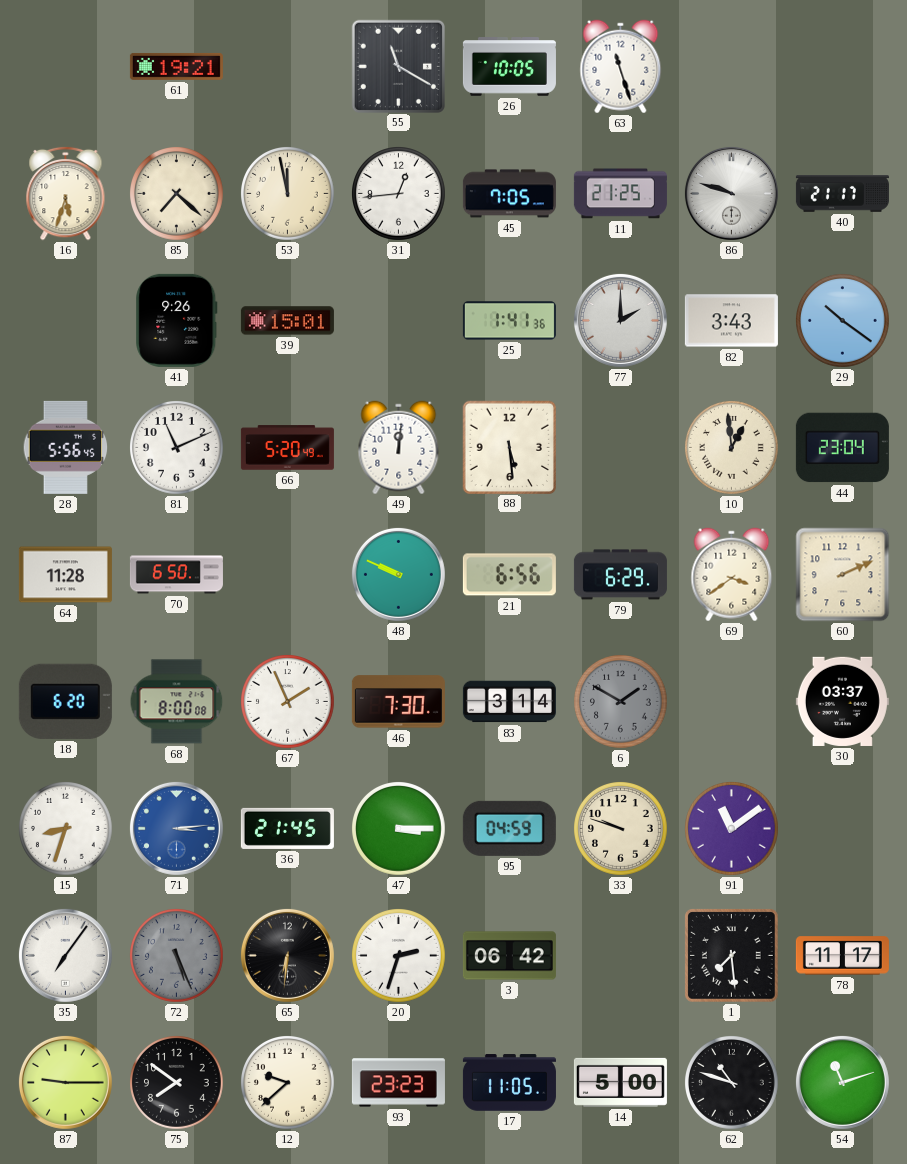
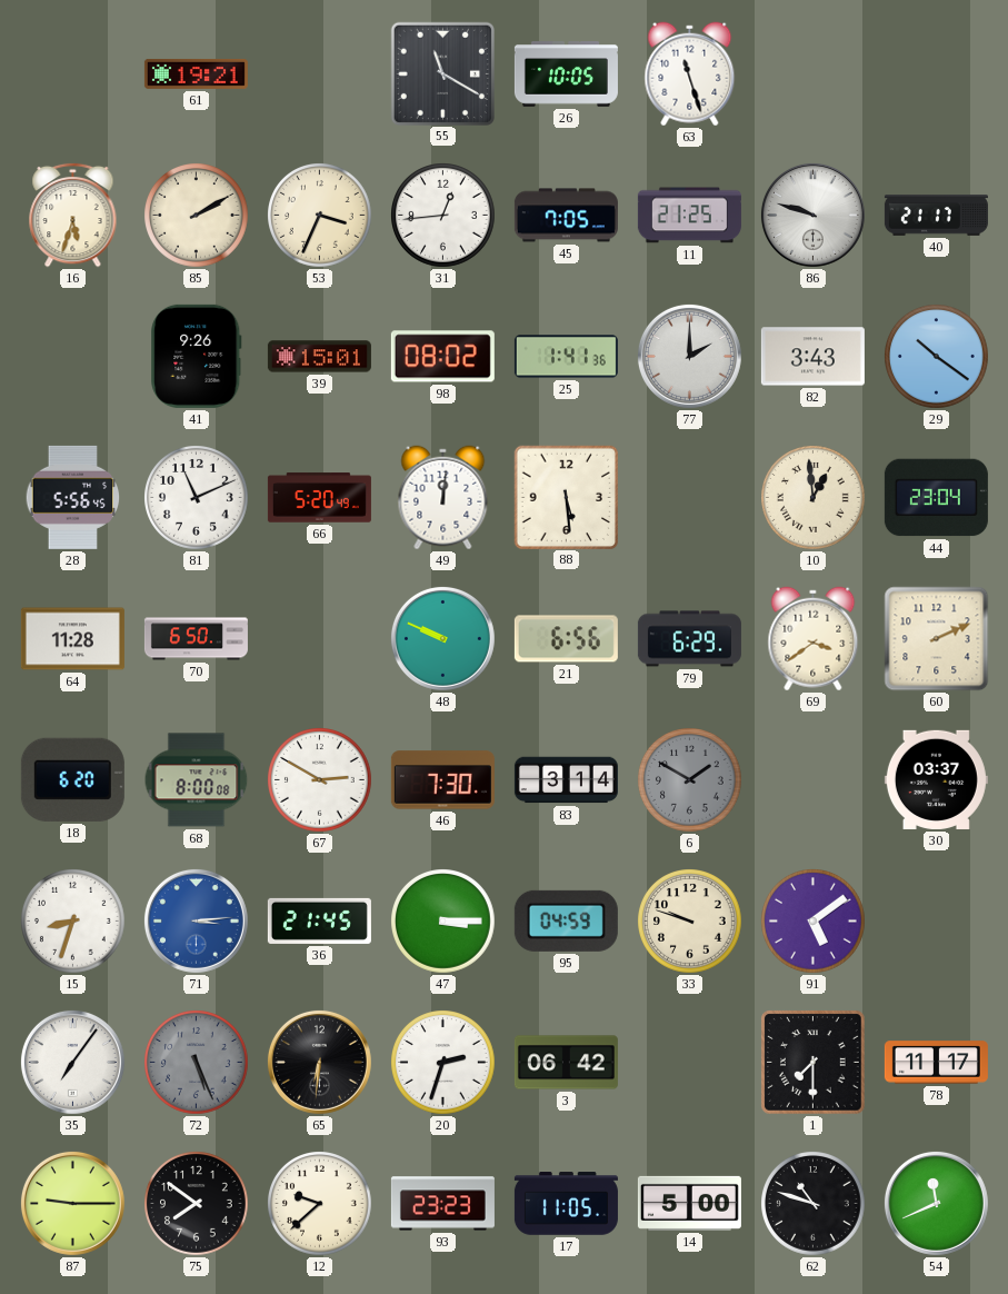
85: 7:22 -> 2:10 (197, 216)
53: 11:58 -> 3:34 (320, 216)
98: none -> 08:02 (442, 357)
67: 1:56 -> 2:50 (320, 780)
91: 11:09 -> 5:09 (814, 922)
1: 7:29 -> 7:30 (814, 1063)
54: 11:12 -> 11:41 (936, 1203)
